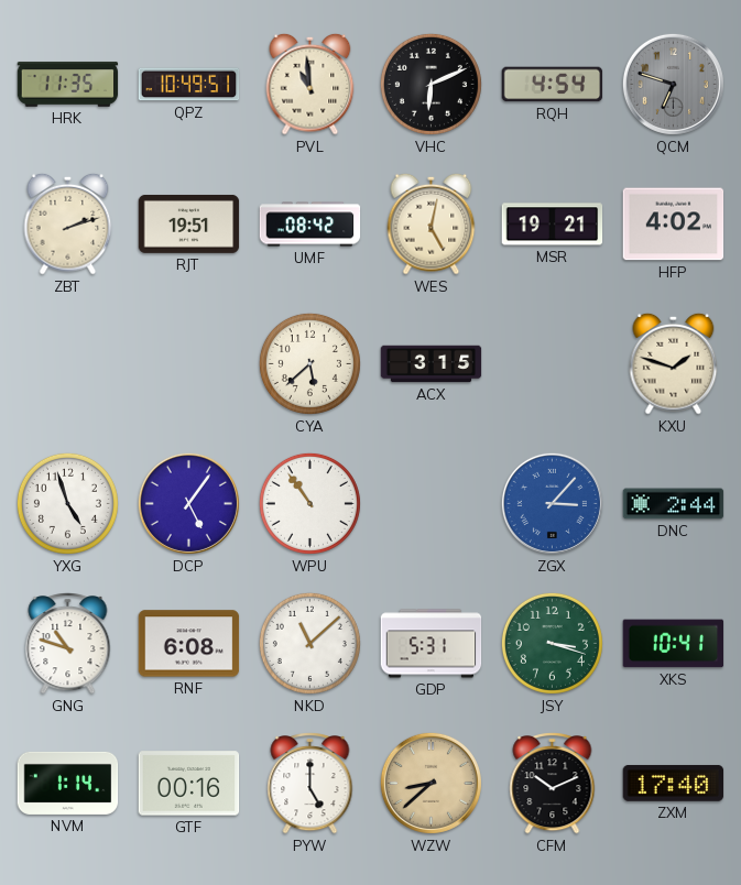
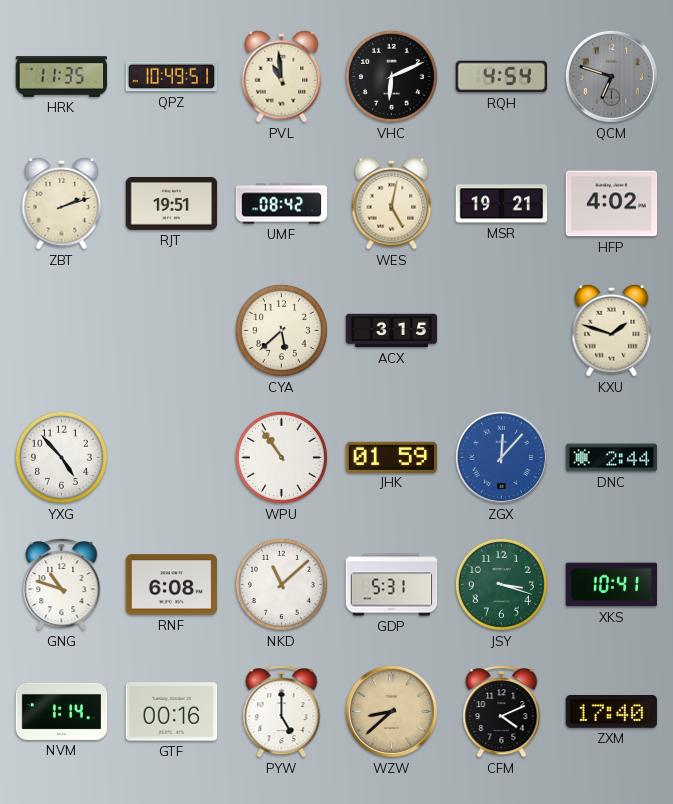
YXG: 4:57 -> 4:53 (61, 457)
DCP: 5:06 -> none (188, 503)
JHK: none -> 01:59 (392, 457)
ZGX: 3:07 -> 12:07 (501, 457)
CFM: 10:11 -> 4:11 (502, 712)
